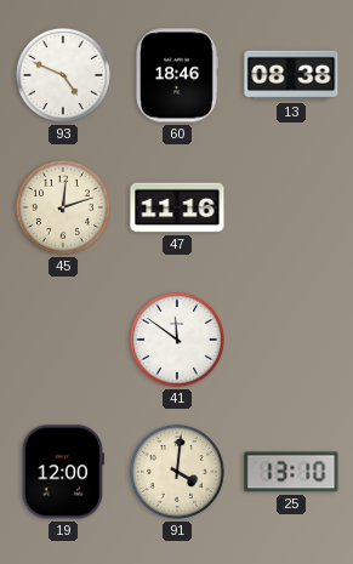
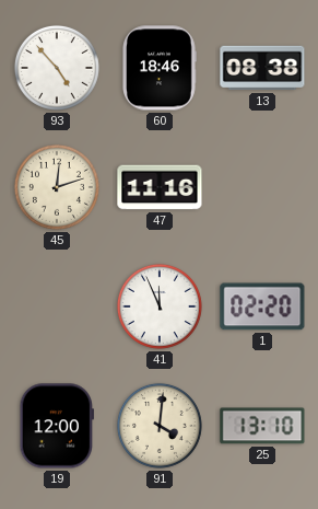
93: 4:49 -> 4:53 (57, 68)
41: 11:51 -> 11:56 (160, 306)
1: none -> 02:20 (262, 306)
